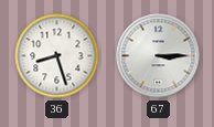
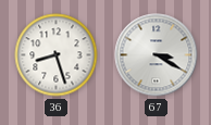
67: 3:15 -> 3:20 (157, 55)
